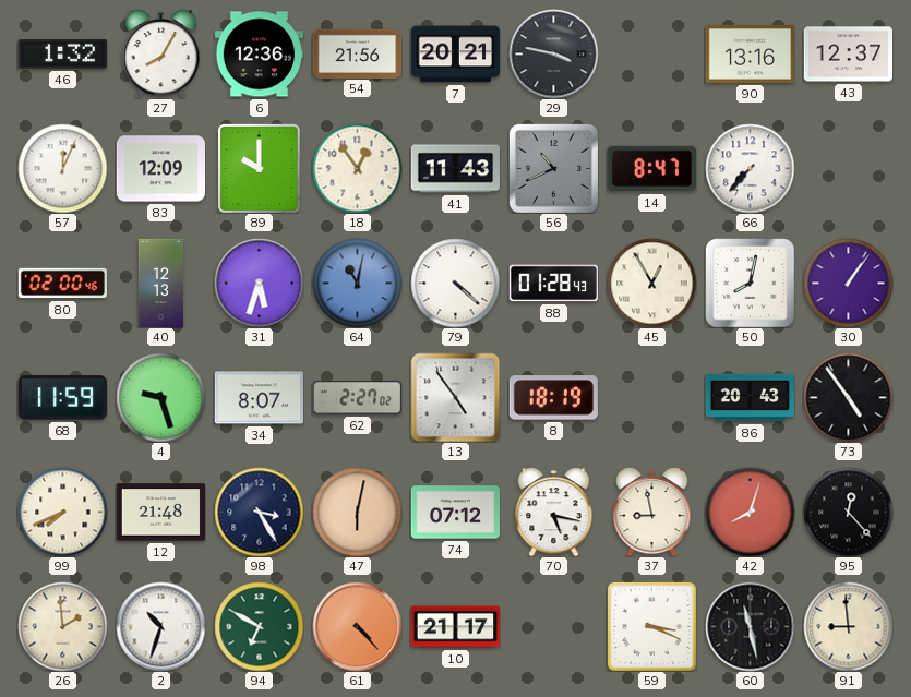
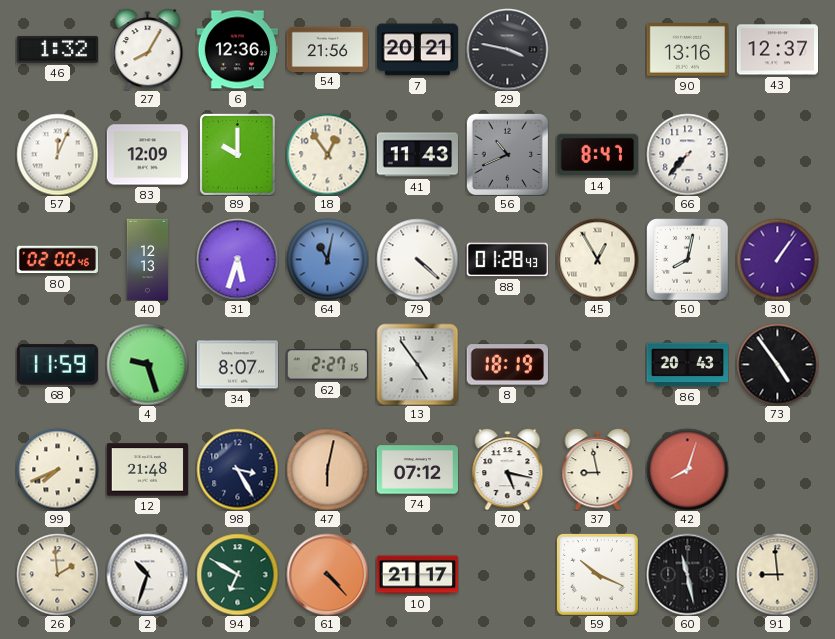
62: 2:27:02 -> 2:27:15 (327, 365)
95: 12:23 -> none (848, 512)
59: 3:19 -> 10:19 (597, 574)
